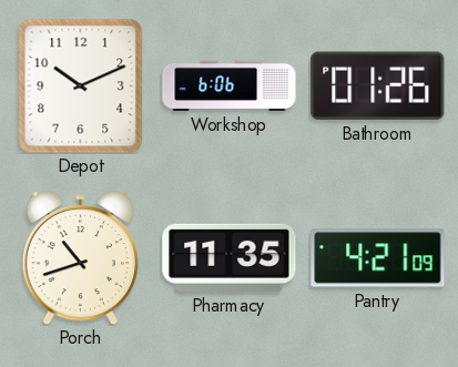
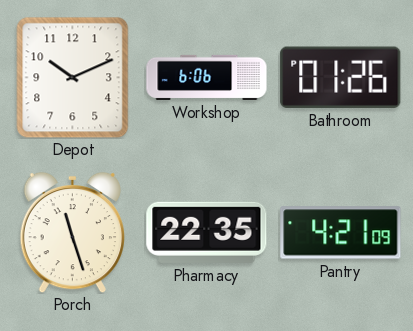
Porch: 10:42 -> 11:27 (72, 232)
Pharmacy: 11:35 -> 22:35 (207, 232)
